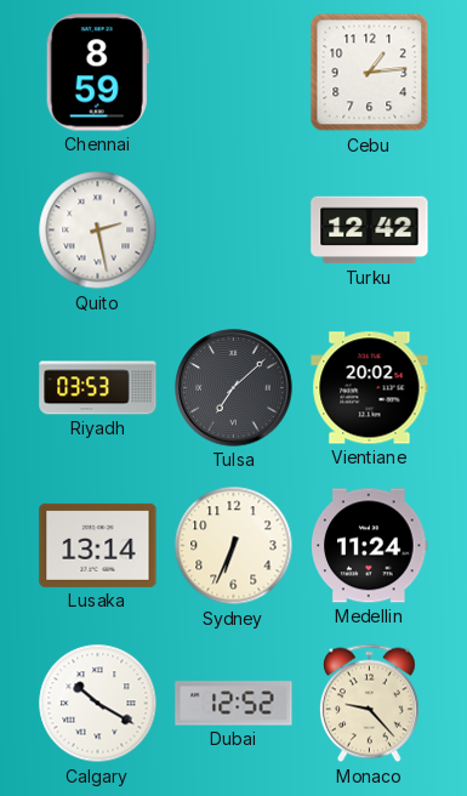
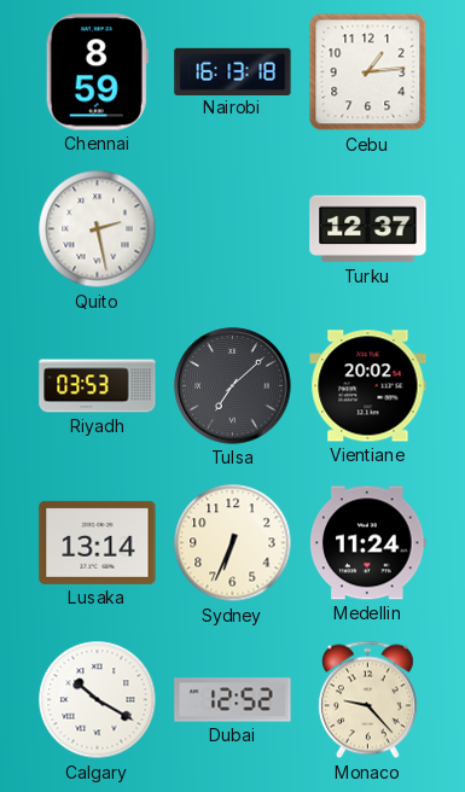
Nairobi: none -> 16:13 (233, 71)
Turku: 12:42 -> 12:37 (368, 229)
